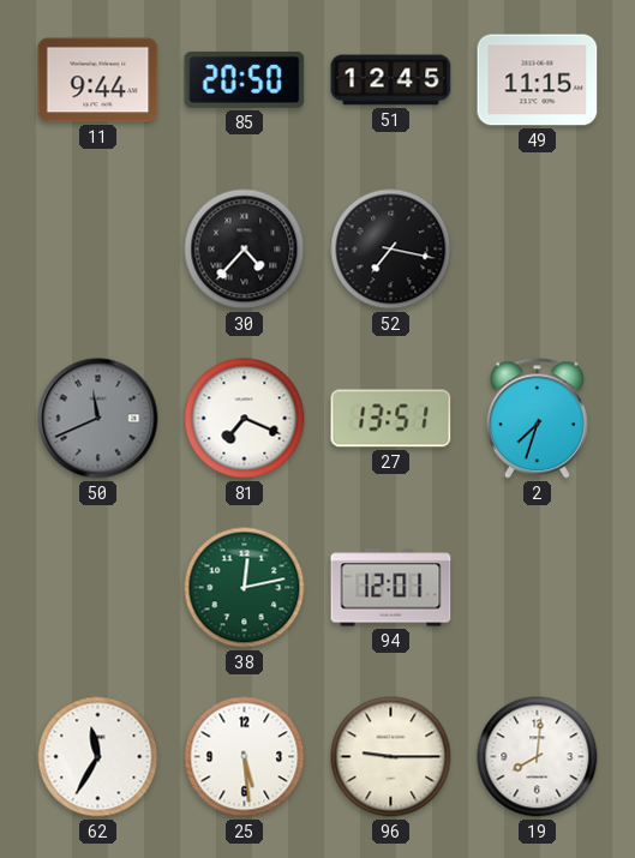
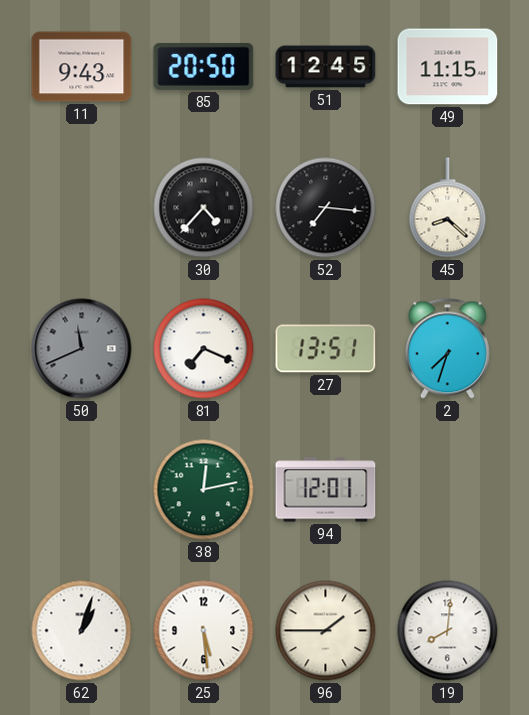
11: 9:44 -> 9:43 (82, 67)
52: 7:17 -> 7:16 (326, 208)
45: none -> 8:22 (448, 208)
62: 11:35 -> 1:03 (82, 631)
96: 9:15 -> 1:45 (326, 631)
